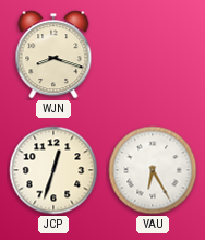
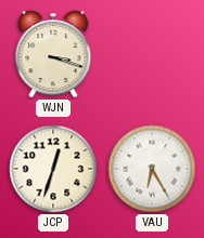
WJN: 8:18 -> 3:18 (53, 54)
